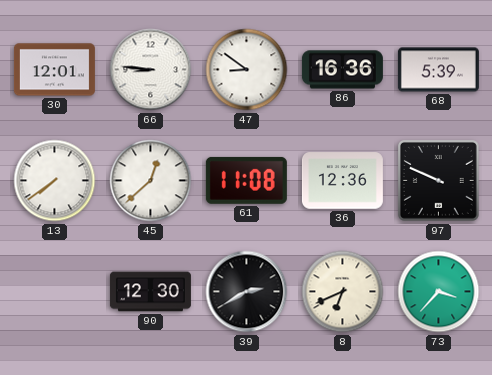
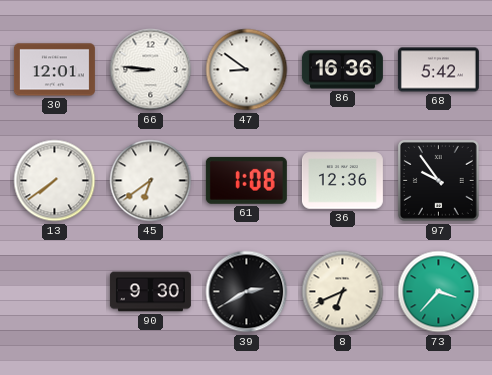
68: 5:39 -> 5:42 (438, 70)
45: 12:38 -> 6:39 (151, 181)
61: 11:08 -> 1:08 (246, 180)
97: 9:49 -> 9:54 (438, 180)
90: 12:30 -> 9:30 (150, 292)
